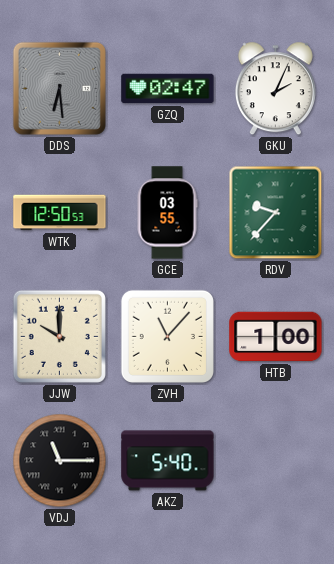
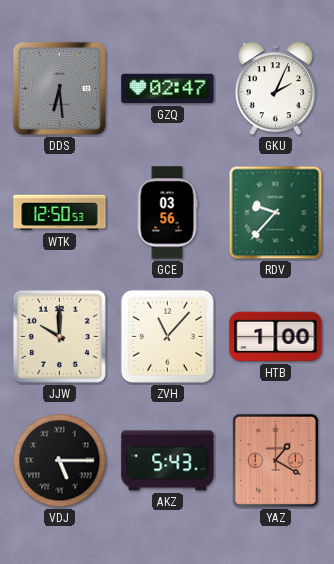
GCE: 03:55 -> 03:56 (167, 213)
VDJ: 11:15 -> 5:15 (60, 461)
AKZ: 5:40 -> 5:43 (168, 461)
YAZ: none -> 1:20 (275, 460)
